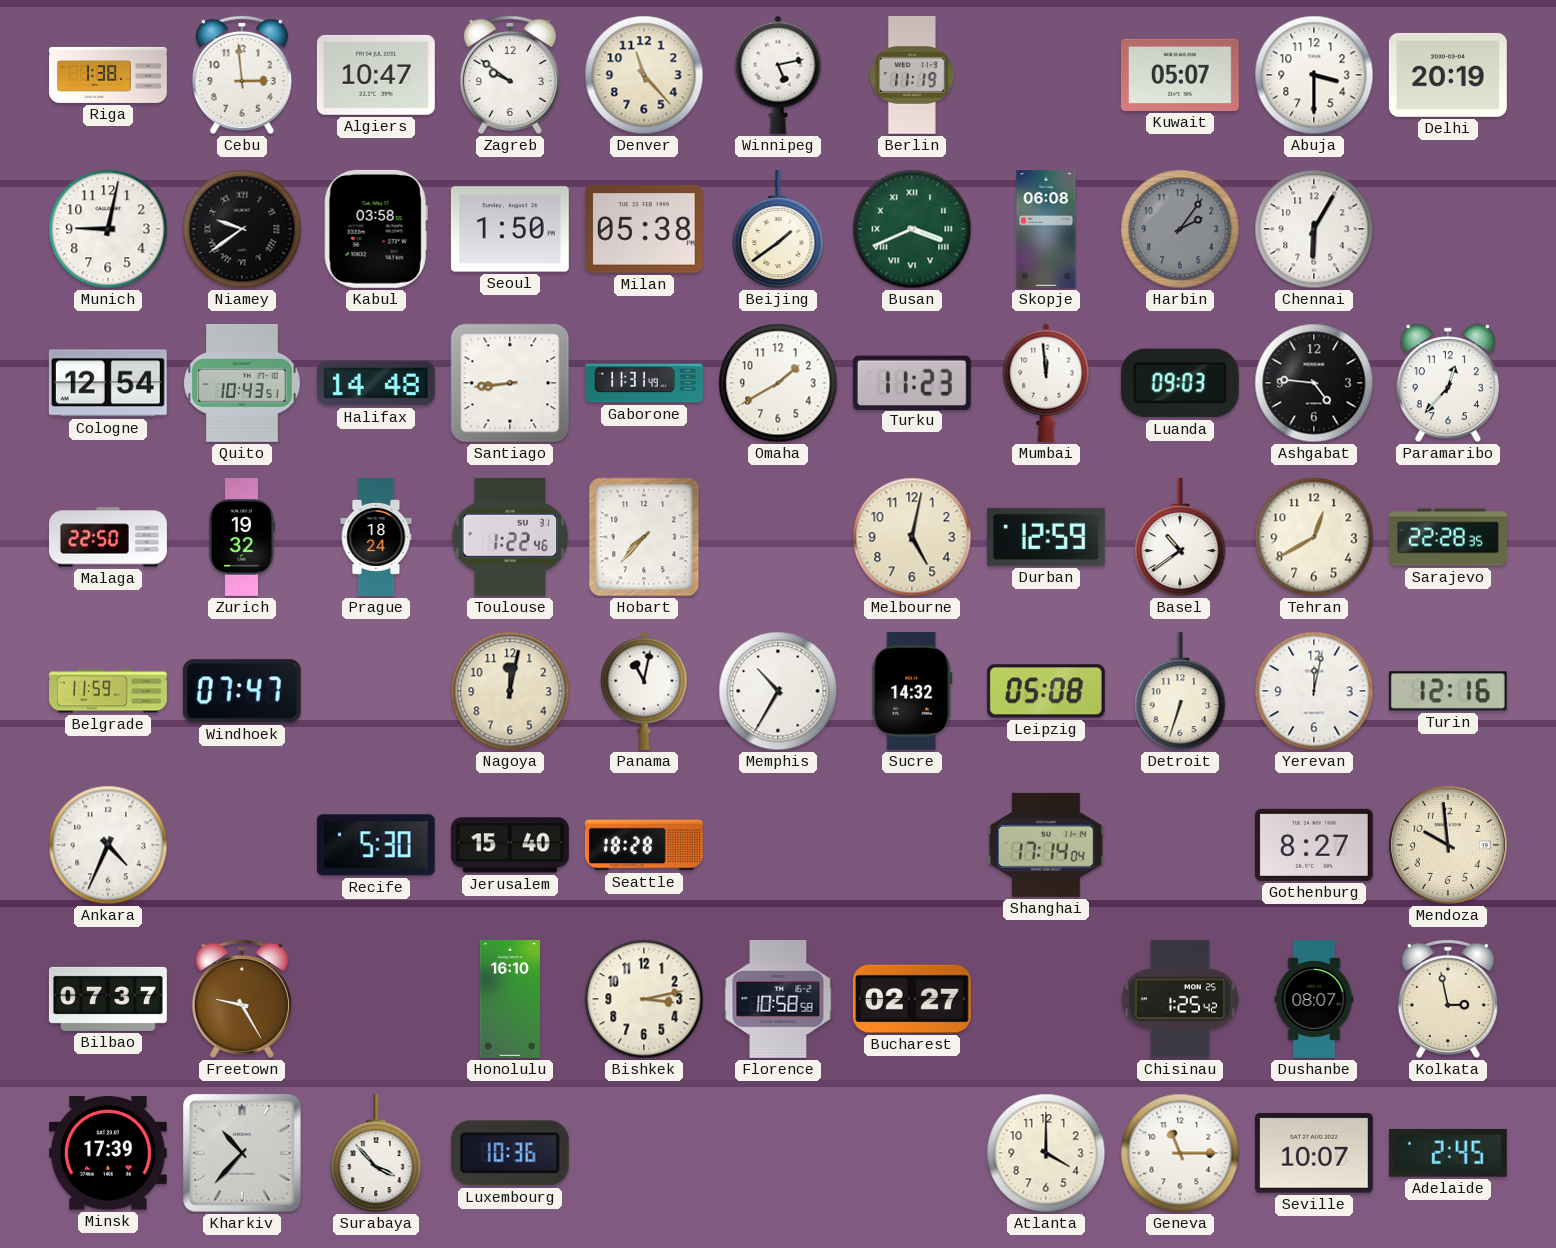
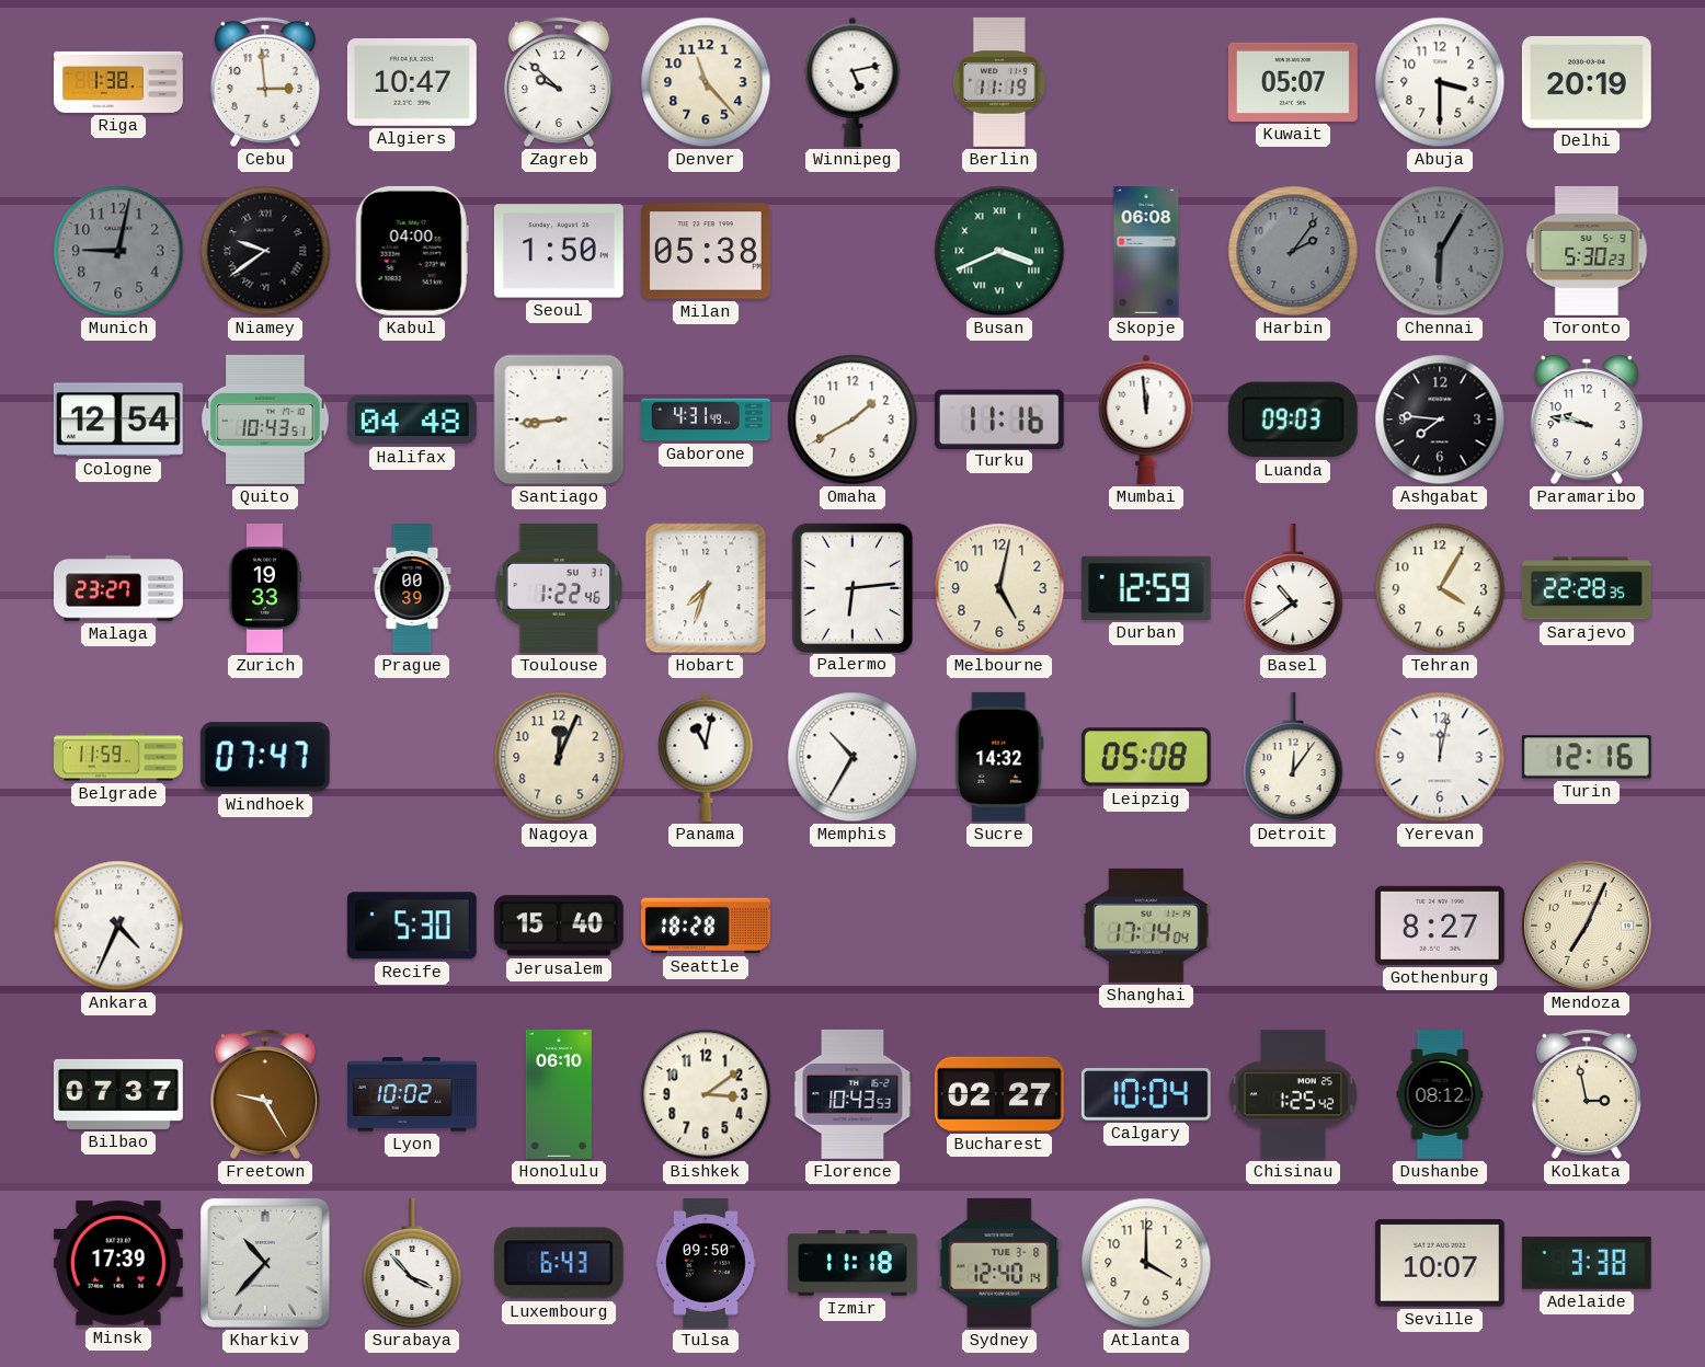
Zagreb: 9:51 -> 9:52 (559, 82)
Munich dial: white -> grey (118, 251)
Kabul: 03:58 -> 04:00 (412, 251)
Beijing: 1:39 -> none (778, 229)
Chennai dial: white -> grey (1440, 251)
Toronto: none -> 5:30 (1587, 251)
Halifax: 14:48 -> 04:48 (412, 420)
Gaborone: 11:31 -> 4:31 (707, 420)
Turku: 11:23 -> 11:16 (999, 418)
Ashgabat: 4:46 -> 7:46 (1440, 420)
Paramaribo: 12:37 -> 9:47 (1587, 420)
Malaga: 22:50 -> 23:27 (119, 588)
Zurich: 19:32 -> 19:33 (264, 589)
Prague: 18:24 -> 00:39 (412, 589)
Hobart: 7:37 -> 7:33 (706, 588)
Palermo: none -> 6:14 (851, 587)
Tehran: 12:40 -> 4:05 (1440, 588)
Nagoya: 12:02 -> 12:04 (559, 757)
Detroit: 6:33 -> 12:06 (1293, 757)
Mendoza: 9:59 -> 7:04 (1587, 926)
Lyon: none -> 10:02 (412, 1094)
Honolulu: 16:10 -> 06:10 (559, 1094)
Bishkek: 3:13 -> 3:09 (706, 1094)
Florence: 10:58 -> 10:43 (852, 1094)
Calgary: none -> 10:04 (1146, 1095)
Dushanbe: 08:07 -> 08:12 (1440, 1095)
Luxembourg: 10:36 -> 6:43 (559, 1263)
Tulsa: none -> 09:50 (706, 1264)
Izmir: none -> 11:18 (852, 1263)
Sydney: none -> 12:40 (999, 1263)
Geneva: 11:15 -> none (1180, 1153)
Adelaide: 2:45 -> 3:38 (1587, 1263)
